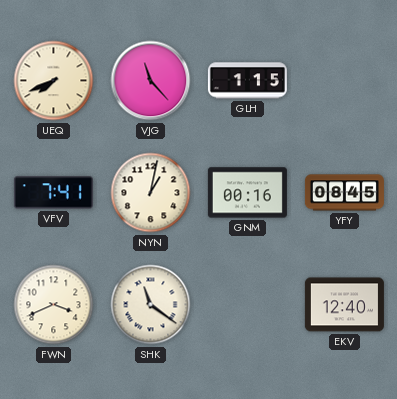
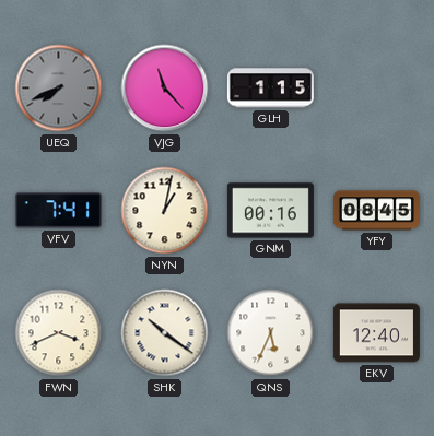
UEQ dial: cream -> grey (59, 89)
SHK: 11:21 -> 10:21 (165, 333)
QNS: none -> 5:34 (271, 333)
